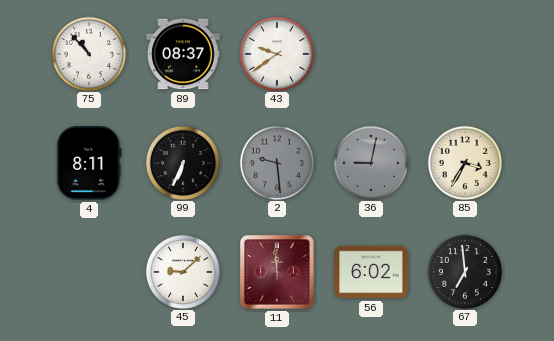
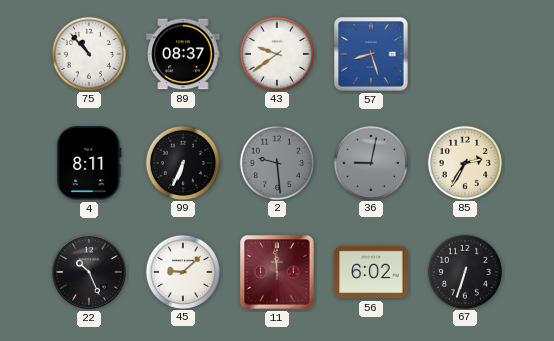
57: none -> 8:27 (371, 54)
85: 3:35 -> 2:35 (464, 162)
22: none -> 10:26 (89, 272)
67: 6:59 -> 6:33 (464, 271)
